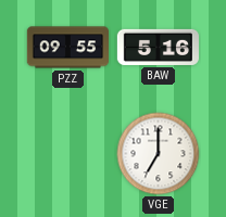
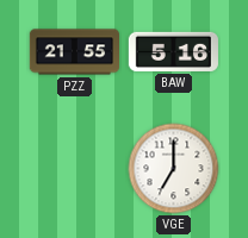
PZZ: 09:55 -> 21:55 (74, 52)
